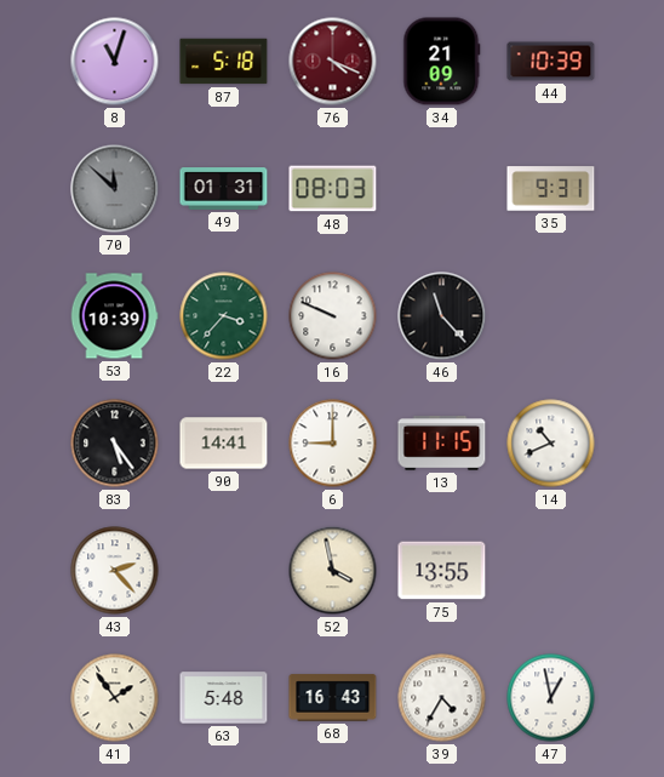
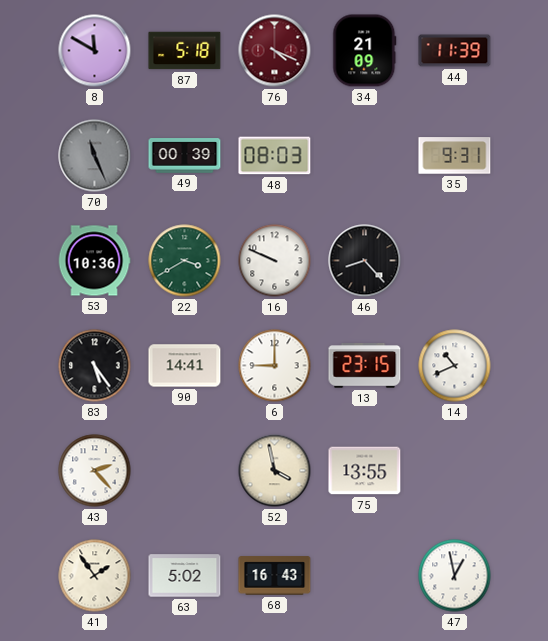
8: 11:03 -> 11:50 (95, 51)
44: 10:39 -> 11:39 (455, 51)
70: 11:52 -> 11:26 (95, 156)
49: 01:31 -> 00:39 (185, 156)
53: 10:39 -> 10:36 (94, 261)
22: 3:37 -> 3:40 (185, 261)
46: 11:23 -> 8:23 (365, 261)
13: 11:15 -> 23:15 (365, 366)
63: 5:48 -> 5:02 (185, 576)
39: 4:35 -> none (442, 698)
